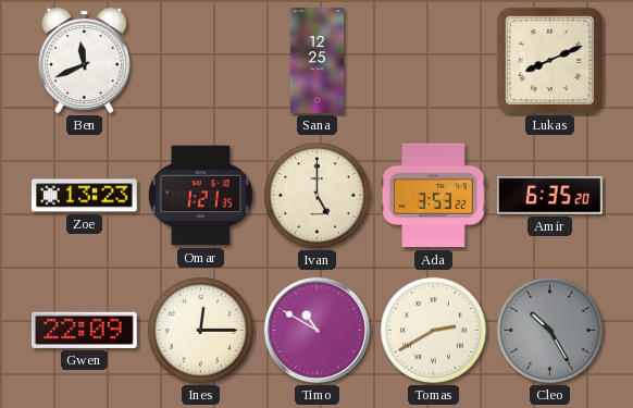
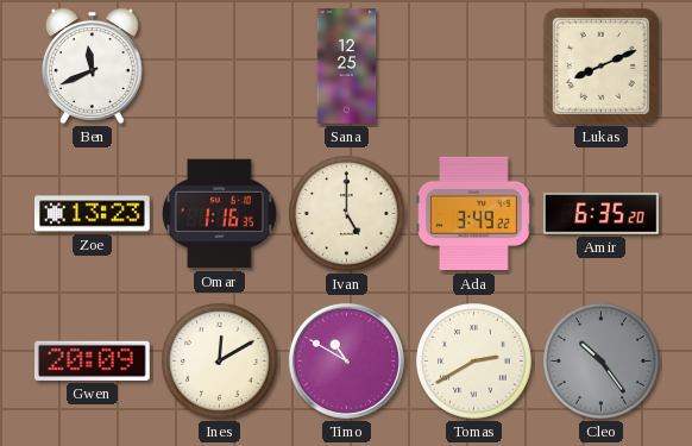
Omar: 1:21 -> 1:16 (219, 214)
Ada: 3:53 -> 3:49 (474, 214)
Gwen: 22:09 -> 20:09 (93, 360)
Ines: 12:15 -> 12:10 (220, 362)
Cleo: 10:25 -> 10:24 (602, 362)
